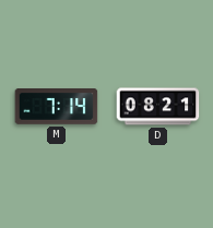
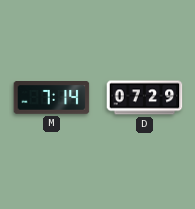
D: 08:21 -> 07:29 (145, 98)
